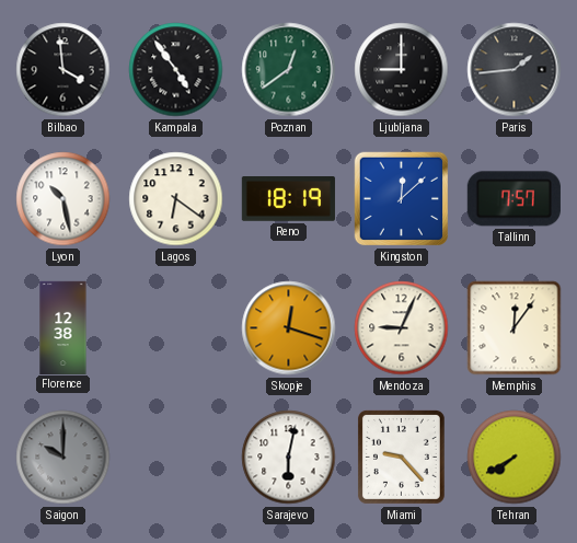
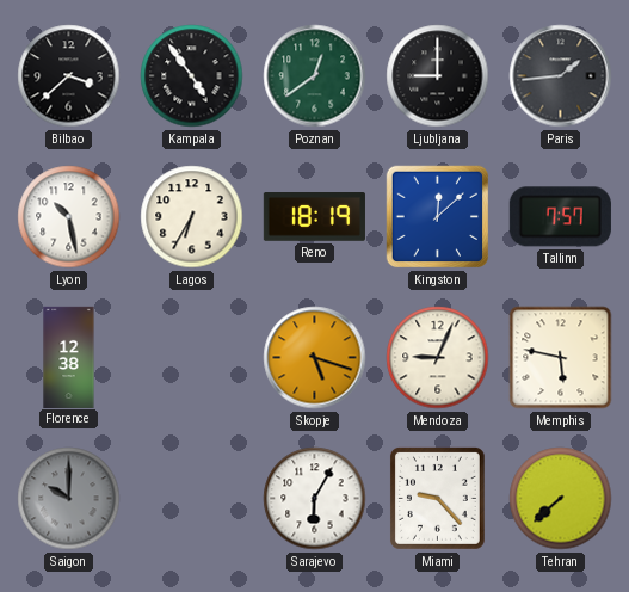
Bilbao: 3:59 -> 3:38 (69, 76)
Lagos: 6:21 -> 6:35 (192, 217)
Skopje: 12:18 -> 5:18 (315, 358)
Memphis: 12:06 -> 5:47 (561, 358)
Sarajevo: 6:02 -> 6:05 (315, 499)
Tehran: 7:40 -> 7:38 (561, 499)
